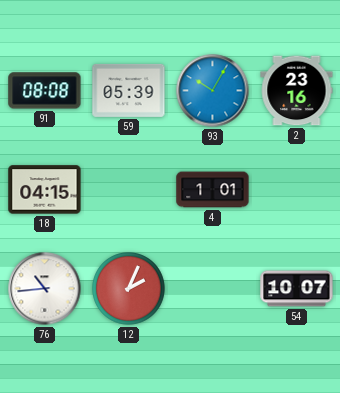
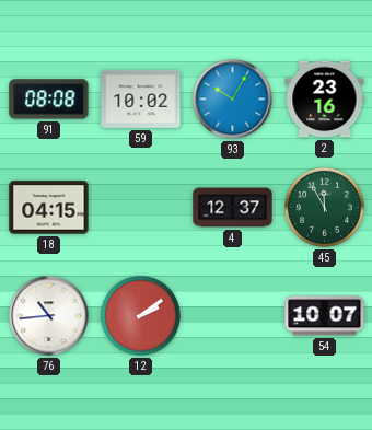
59: 05:39 -> 10:02 (141, 98)
4: 1:01 -> 12:37 (233, 208)
45: none -> 11:55 (325, 208)
12: 2:04 -> 2:09 (141, 316)
